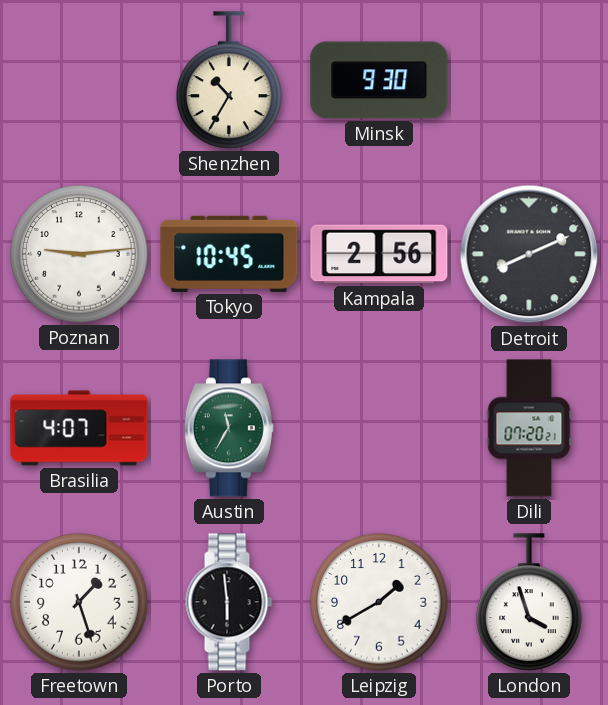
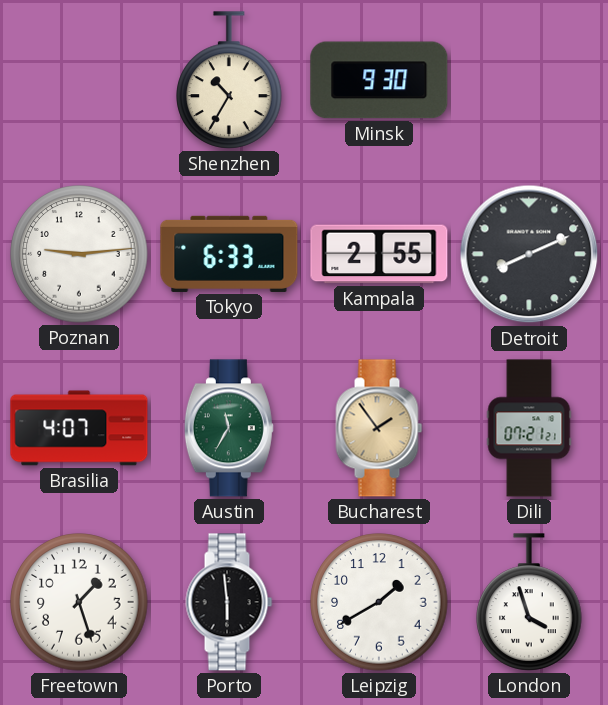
Tokyo: 10:45 -> 6:33 (229, 254)
Kampala: 2:56 -> 2:55 (379, 254)
Bucharest: none -> 1:54 (379, 428)
Dili: 07:20 -> 07:21 (529, 428)
